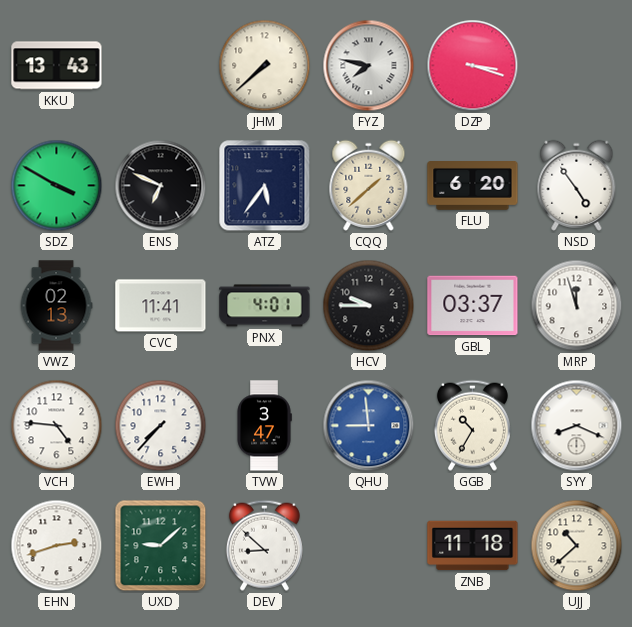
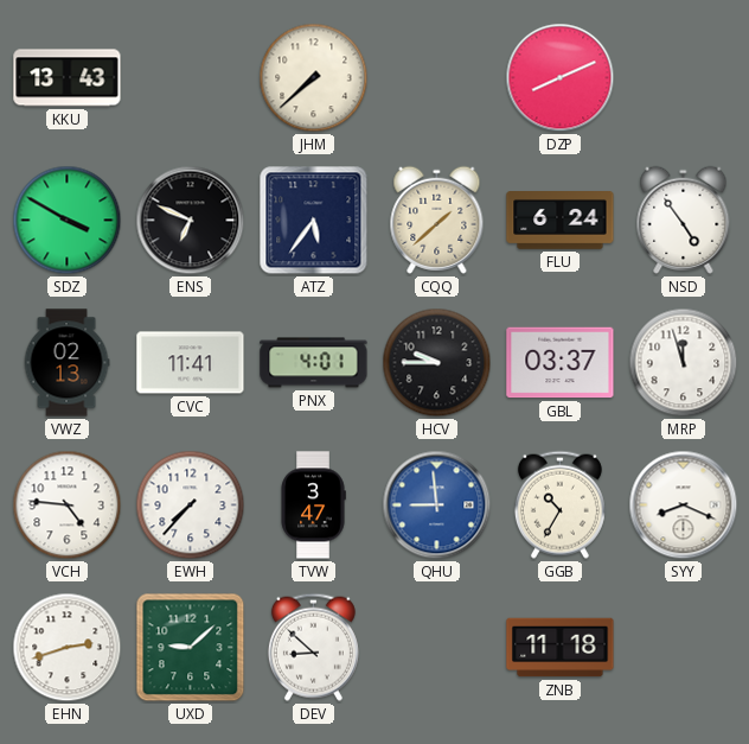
FYZ: 7:47 -> none (369, 66)
DZP: 3:18 -> 8:11 (561, 78)
FLU: 6:20 -> 6:24 (561, 221)
UJJ: 10:38 -> none (577, 546)
